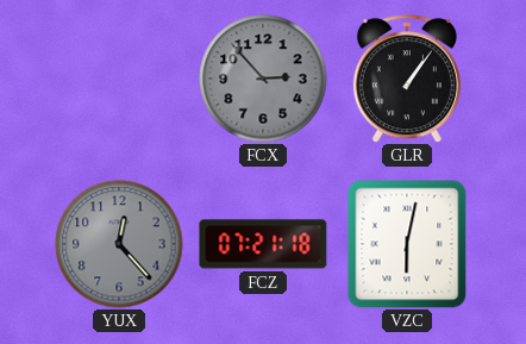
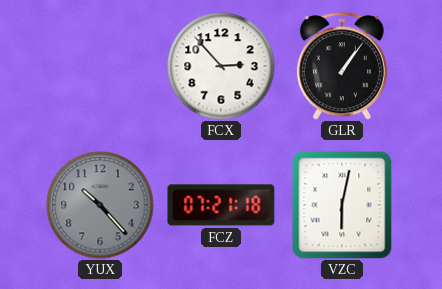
FCX dial: grey -> white (221, 66)
YUX: 12:23 -> 10:23 (100, 205)
